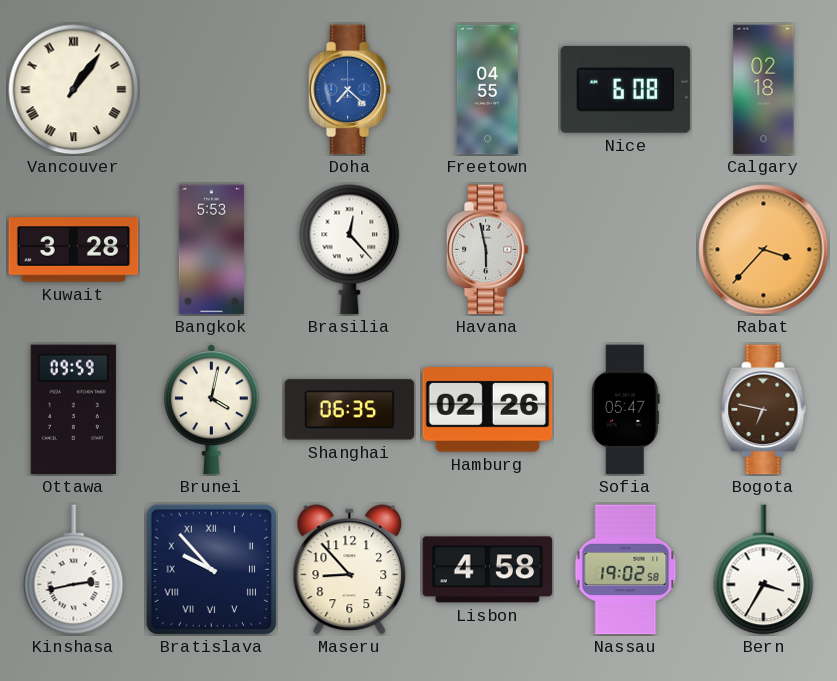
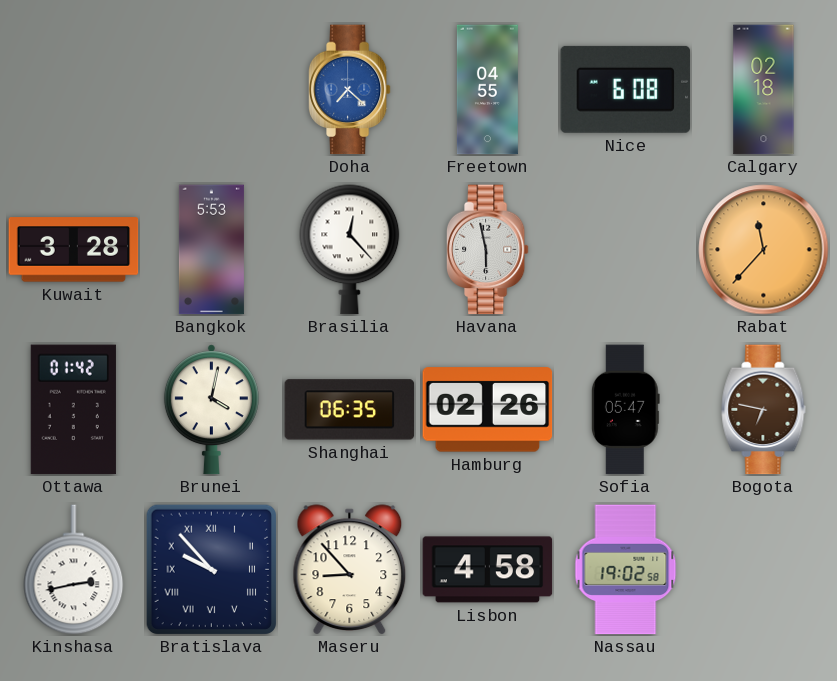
Vancouver: 1:06 -> none (74, 90)
Rabat: 3:37 -> 11:37 (764, 250)
Ottawa: 09:59 -> 01:42 (73, 410)
Bern: 3:35 -> none (764, 570)
